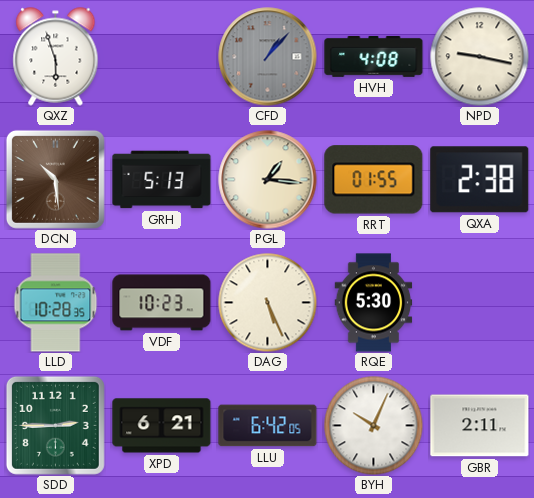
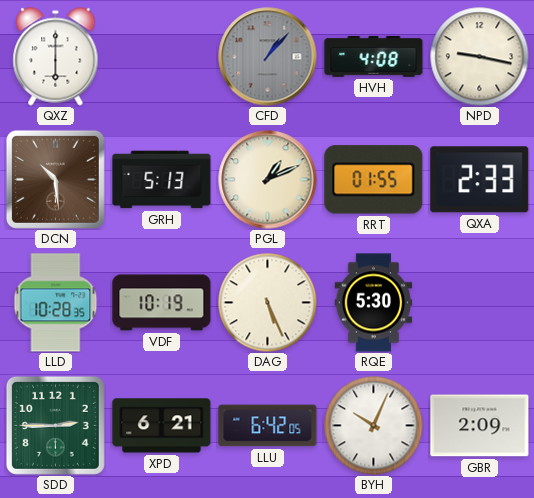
QXZ: 5:57 -> 6:00 (56, 57)
PGL: 1:16 -> 1:11 (268, 180)
QXA: 2:38 -> 2:33 (480, 180)
VDF: 10:23 -> 10:19 (162, 303)
GBR: 2:11 -> 2:09 (480, 426)
